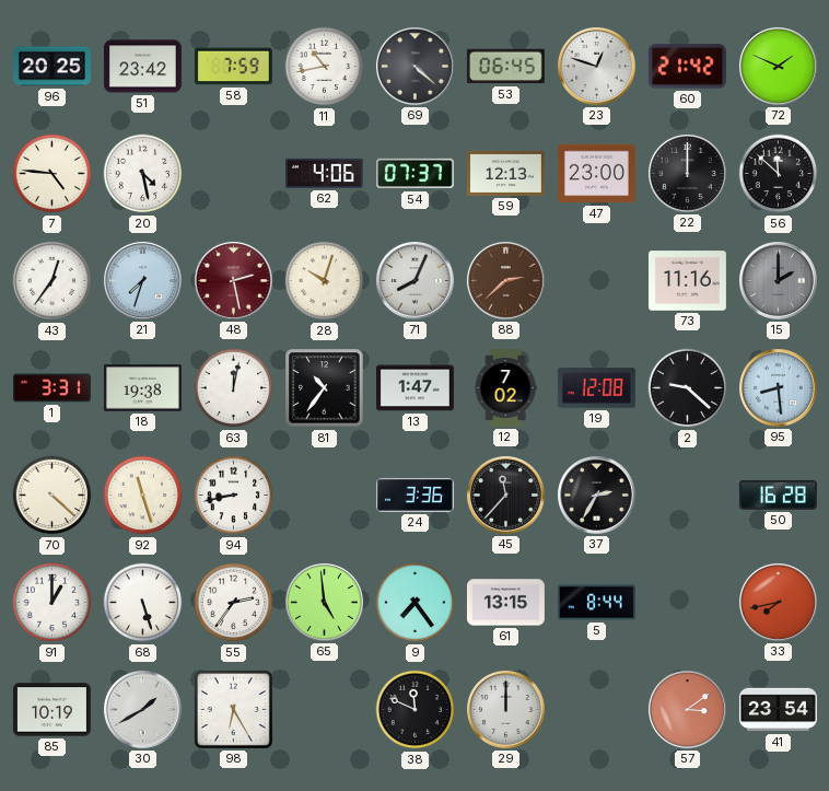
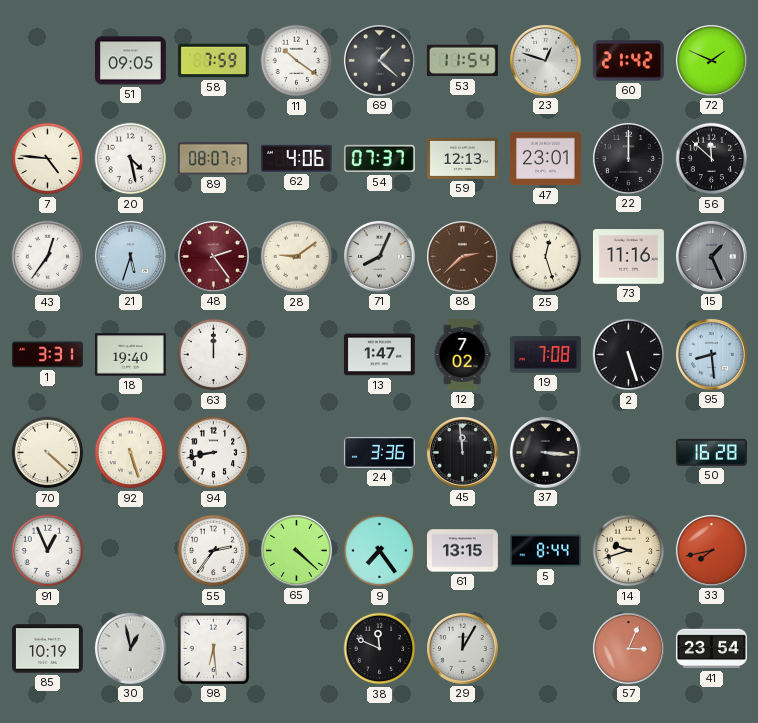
96: 20:25 -> none (51, 67)
51: 23:42 -> 09:05 (130, 61)
11: 10:43 -> 10:21 (297, 61)
69: 4:22 -> 1:22 (379, 60)
53: 06:45 -> 11:54 (462, 61)
89: none -> 08:07 (213, 159)
47: 23:00 -> 23:01 (545, 159)
21: 7:33 -> 5:33 (130, 256)
48: 2:28 -> 2:24 (213, 256)
28: 10:03 -> 9:09 (297, 257)
25: none -> 12:27 (546, 257)
15: 2:00 -> 1:26 (711, 256)
18: 19:38 -> 19:40 (130, 355)
63: 12:02 -> 12:00 (214, 355)
81: 10:36 -> none (325, 388)
19: 12:08 -> 7:08 (545, 355)
2: 9:22 -> 5:27 (629, 355)
92: 11:27 -> 5:27 (131, 453)
45: 11:37 -> 11:59 (462, 452)
37: 2:35 -> 3:16 (545, 452)
91: 1:00 -> 12:56 (48, 551)
68: 5:27 -> none (143, 603)
65: 4:59 -> 4:22 (296, 550)
14: none -> 9:42 (629, 551)
30: 1:40 -> 12:58 (130, 648)
98: 6:25 -> 6:29 (213, 648)
29: 12:00 -> 12:05 (462, 648)
57: 3:09 -> 3:04 (628, 648)
